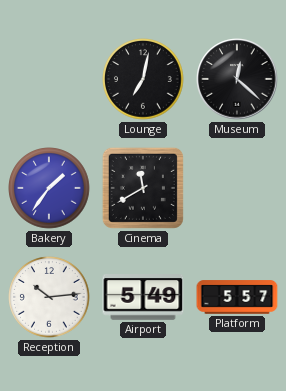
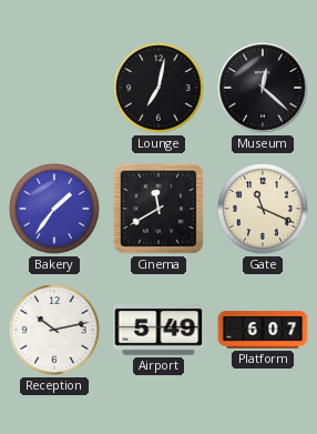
Gate: none -> 11:19 (263, 209)
Reception: 10:14 -> 10:13 (54, 330)
Platform: 5:57 -> 6:07 (263, 330)
